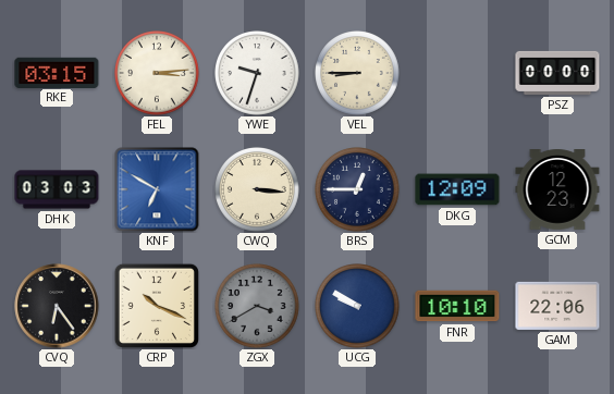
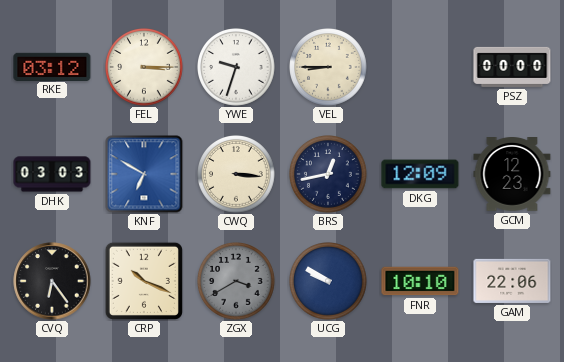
RKE: 03:15 -> 03:12 (52, 66)
FEL: 3:14 -> 3:15 (145, 68)
BRS: 12:45 -> 12:43 (329, 175)
